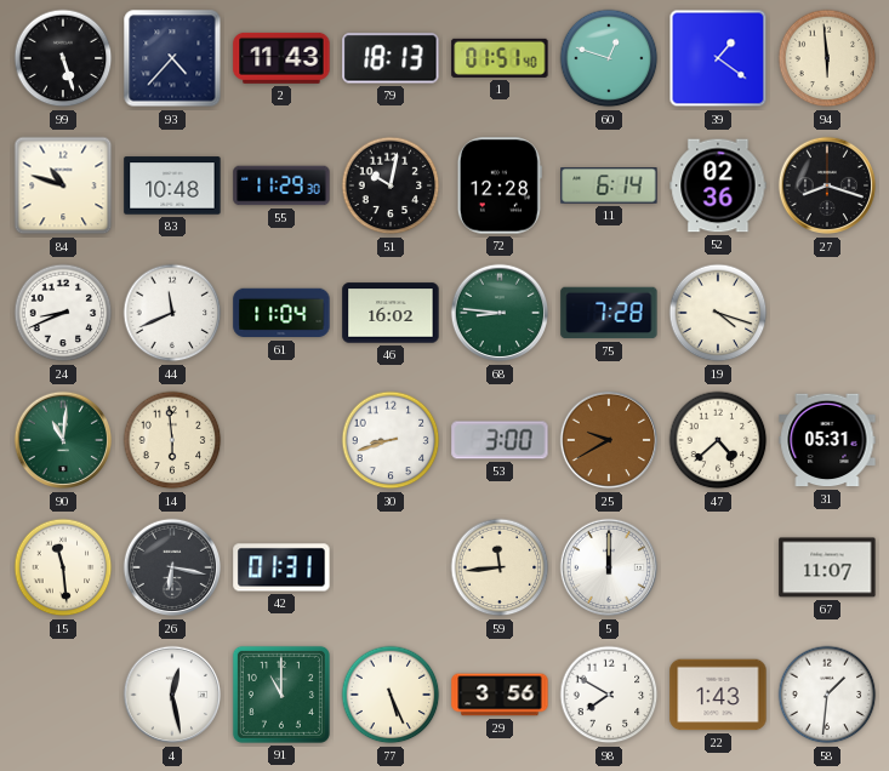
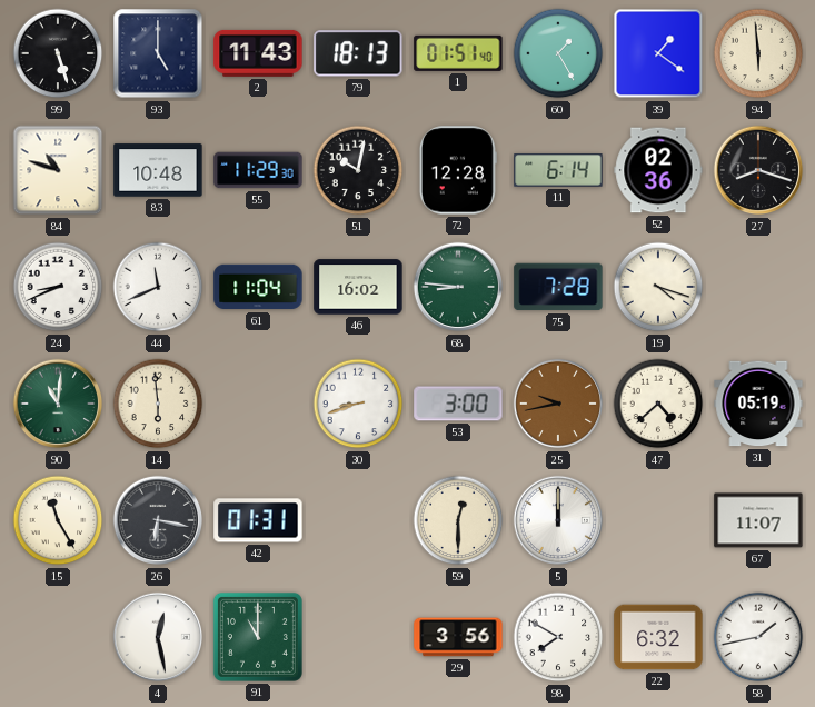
93: 4:37 -> 5:00 (158, 53)
60: 12:48 -> 1:25 (558, 53)
25: 9:40 -> 9:43 (558, 404)
31: 05:31 -> 05:19 (758, 404)
15: 11:29 -> 11:25 (58, 520)
59: 11:44 -> 12:30 (458, 520)
77: 5:26 -> none (391, 695)
22: 1:43 -> 6:32 (658, 637)
58: 1:31 -> 1:43 (758, 637)
